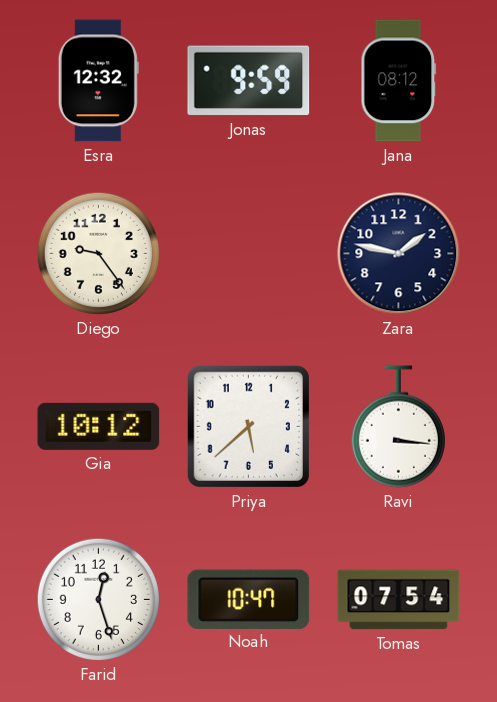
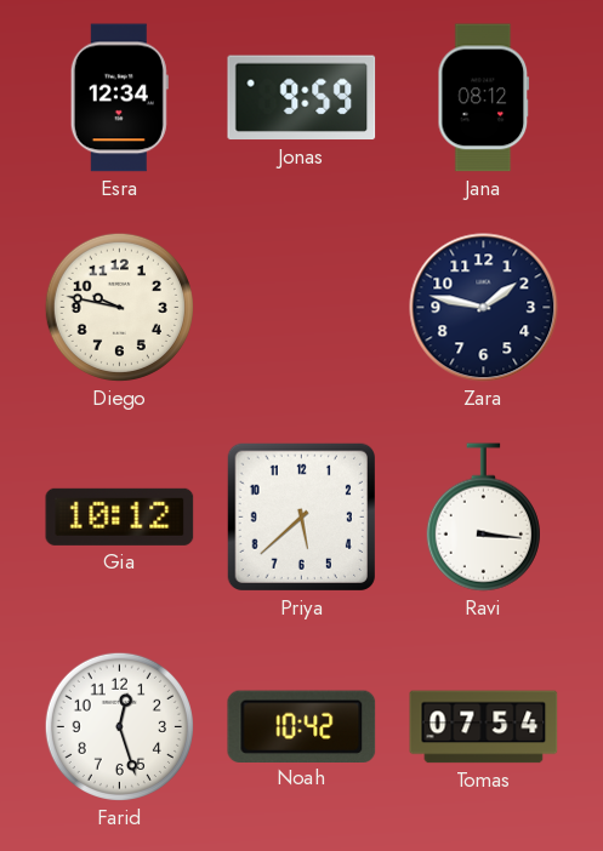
Esra: 12:32 -> 12:34 (119, 98)
Diego: 9:24 -> 9:47 (119, 307)
Noah: 10:47 -> 10:42 (302, 726)
